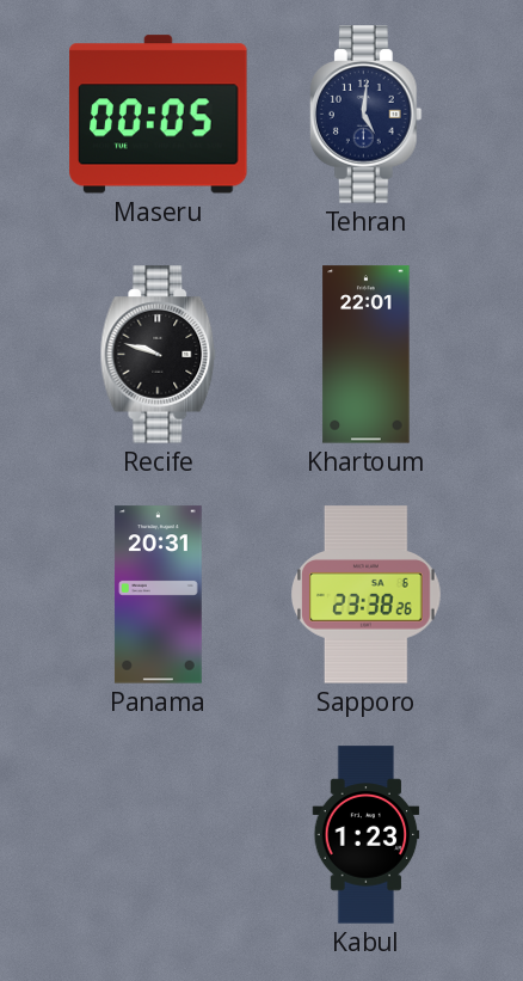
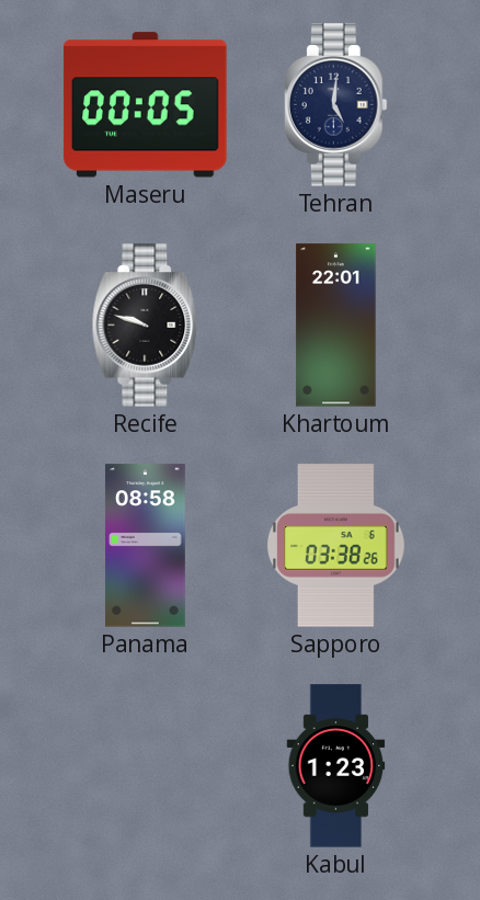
Panama: 20:31 -> 08:58 (146, 546)
Sapporo: 23:38 -> 03:38 (336, 546)
